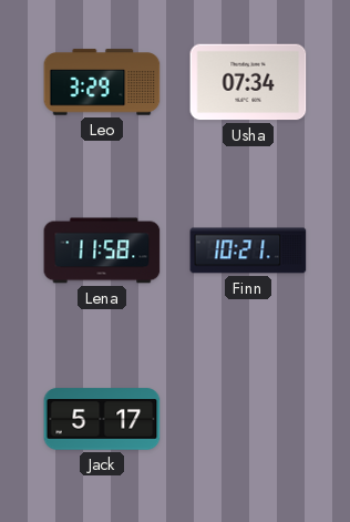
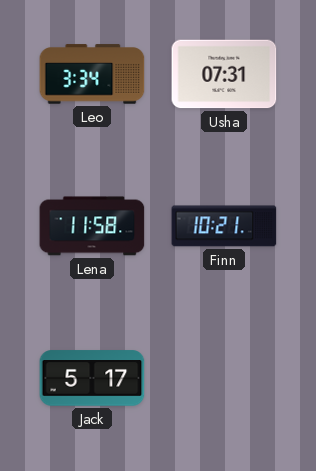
Leo: 3:29 -> 3:34 (92, 74)
Usha: 07:34 -> 07:31 (224, 74)
